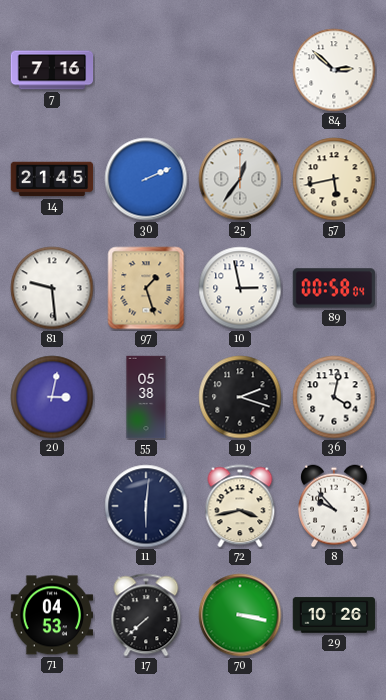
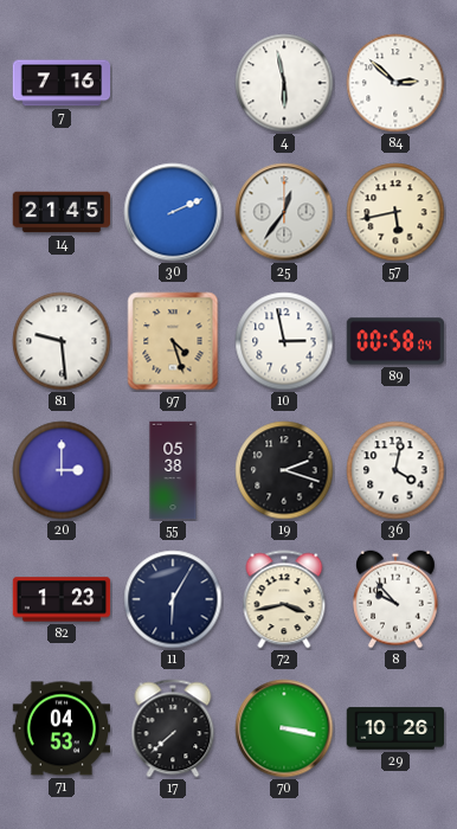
4: none -> 5:58 (284, 83)
97: 1:27 -> 4:27 (173, 341)
20: 3:02 -> 3:00 (62, 470)
82: none -> 1:23 (62, 599)
11: 6:01 -> 6:05 (173, 599)
